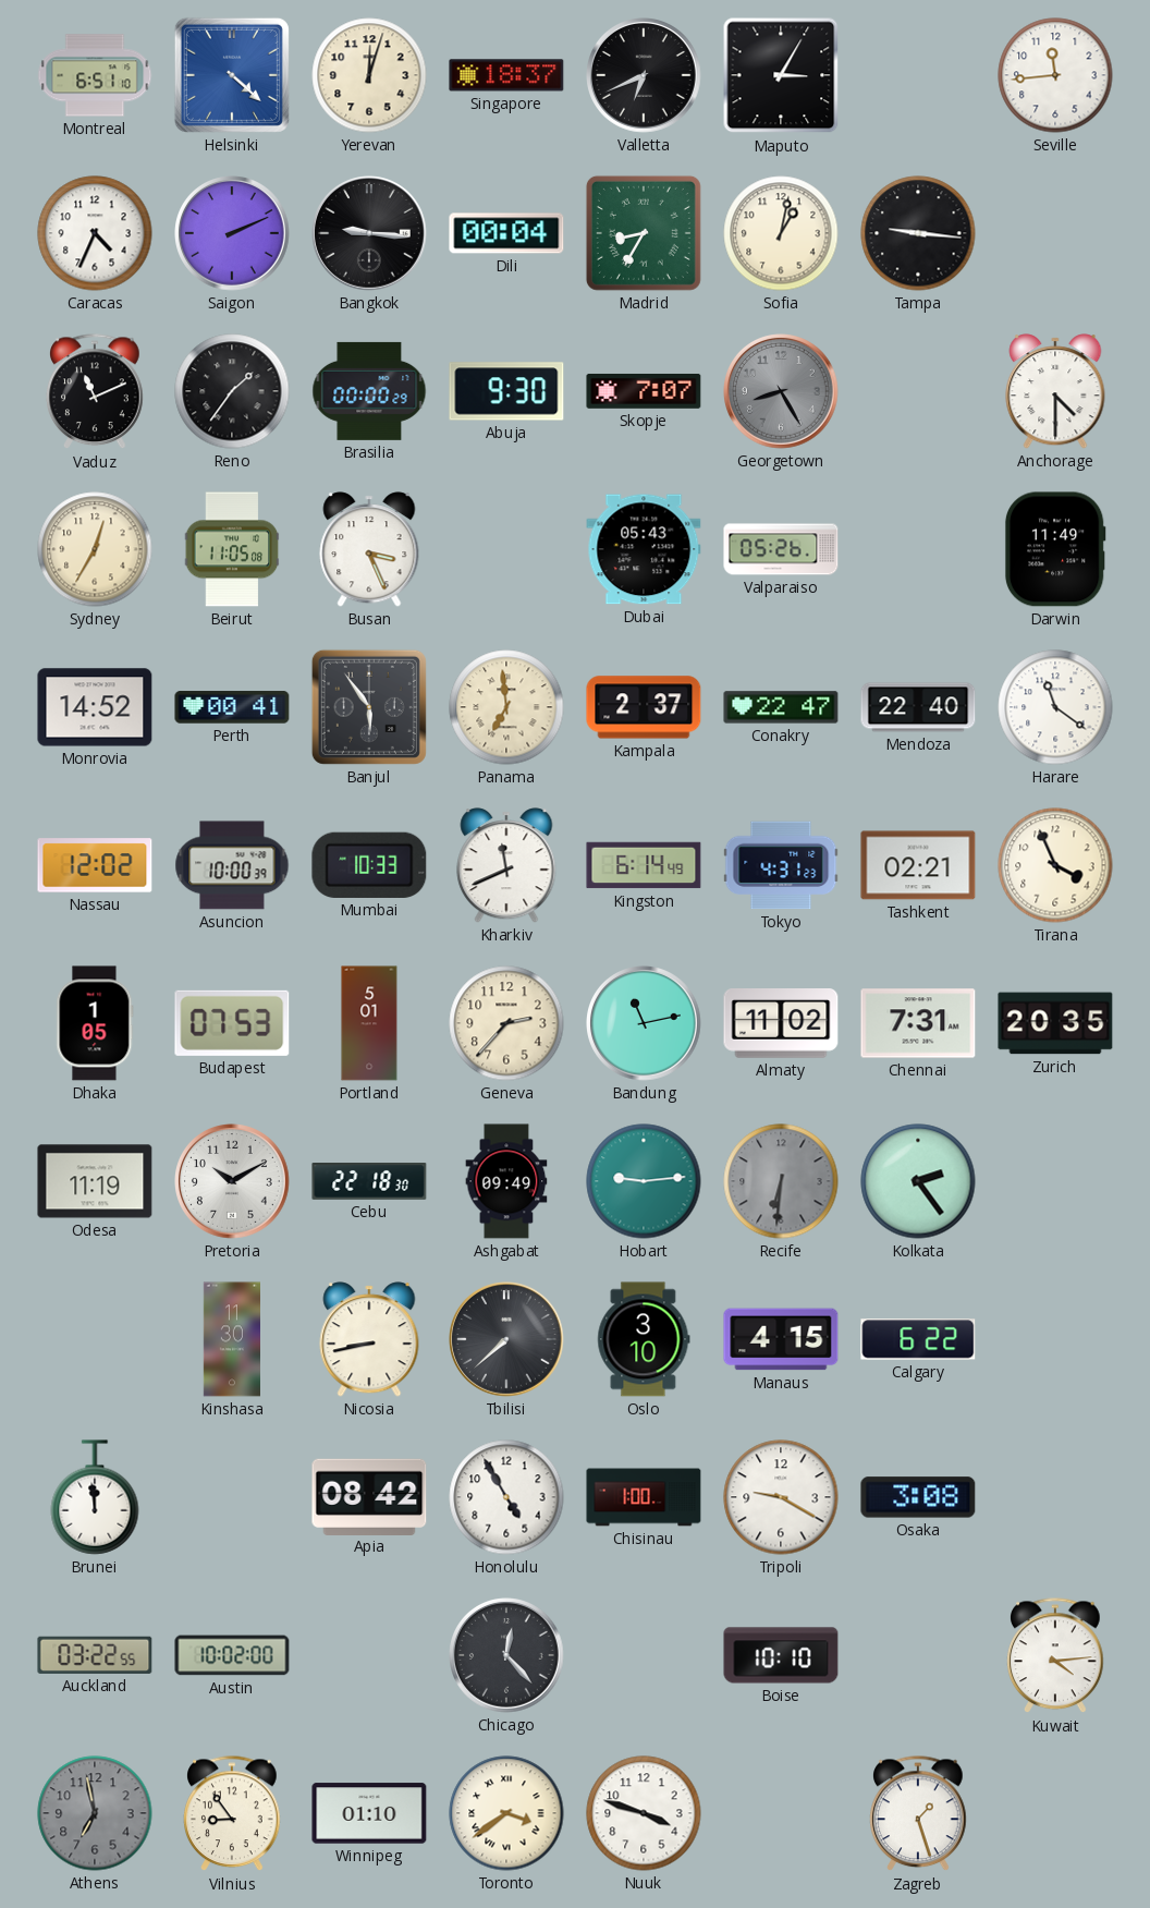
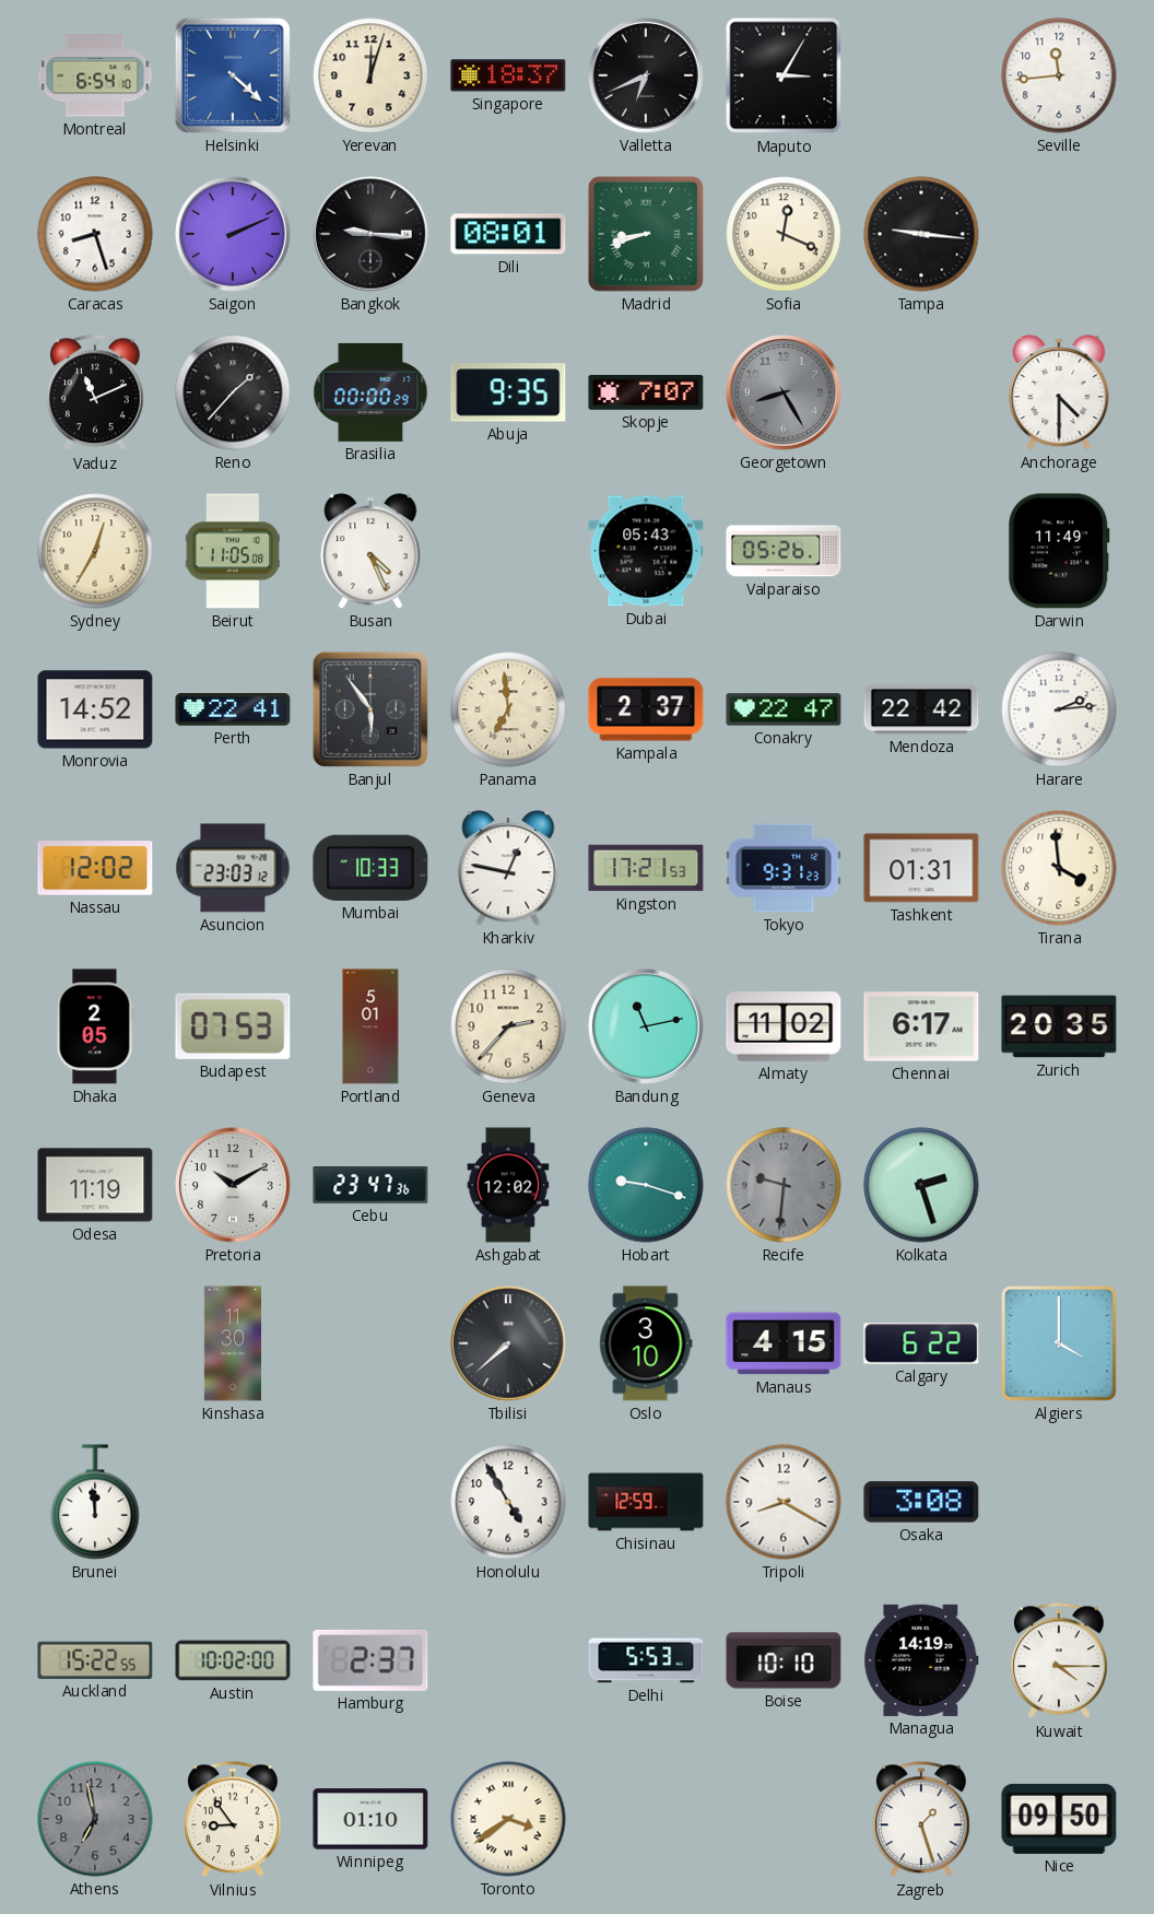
Montreal: 6:51 -> 6:54 (95, 75)
Caracas: 4:34 -> 8:27 (95, 234)
Dili: 00:04 -> 08:01 (508, 234)
Madrid: 8:35 -> 8:42 (646, 234)
Sofia: 1:02 -> 12:19 (784, 234)
Reno: 1:36 -> 1:37 (233, 392)
Abuja: 9:30 -> 9:35 (508, 392)
Busan: 3:26 -> 4:26 (370, 551)
Perth: 00:41 -> 22:41 (233, 709)
Mendoza: 22:40 -> 22:42 (921, 709)
Harare: 11:21 -> 2:14 (1059, 709)
Asuncion: 10:00 -> 23:03 (233, 868)
Kharkiv: 11:41 -> 12:47 (508, 868)
Kingston: 6:14 -> 17:21 (646, 868)
Tokyo: 4:31 -> 9:31 (784, 868)
Tashkent: 02:21 -> 01:31 (921, 868)
Tirana: 3:56 -> 3:59 (1059, 868)
Dhaka: 1:05 -> 2:05 (95, 1026)
Chennai: 7:31 -> 6:17 (921, 1026)
Cebu: 22:18 -> 23:47 (370, 1186)
Ashgabat: 09:49 -> 12:02 (508, 1185)
Hobart: 9:14 -> 9:18 (646, 1185)
Recife: 6:31 -> 9:31 (784, 1185)
Kolkata: 2:24 -> 2:27 (921, 1185)
Nicosia: 8:43 -> none (369, 1339)
Algiers: none -> 4:00 (1059, 1343)
Apia: 08:42 -> none (369, 1496)
Chisinau: 1:00 -> 12:59 (646, 1502)
Tripoli: 9:20 -> 8:20 (784, 1502)
Auckland: 03:22 -> 15:22 (95, 1660)
Hamburg: none -> 2:37 (370, 1660)
Chicago: 12:23 -> none (507, 1656)
Delhi: none -> 5:53 (646, 1660)
Managua: none -> 14:19 (921, 1660)
Kuwait: 4:14 -> 4:15 (1059, 1661)
Nuuk: 3:48 -> none (644, 1813)
Nice: none -> 09:50 (1059, 1819)
